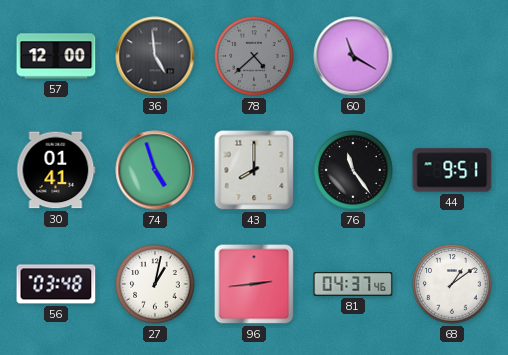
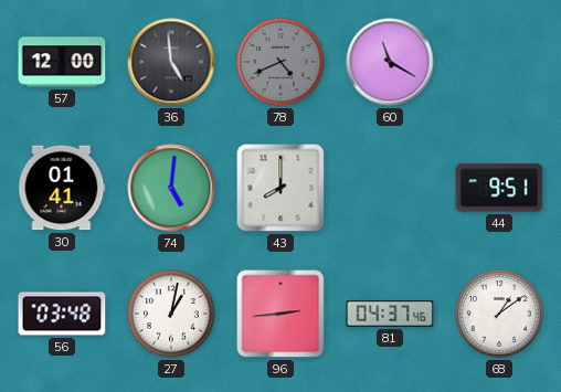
78: 4:38 -> 4:41 (280, 62)
74: 4:57 -> 5:01 (171, 188)
76: 11:24 -> none (353, 170)
